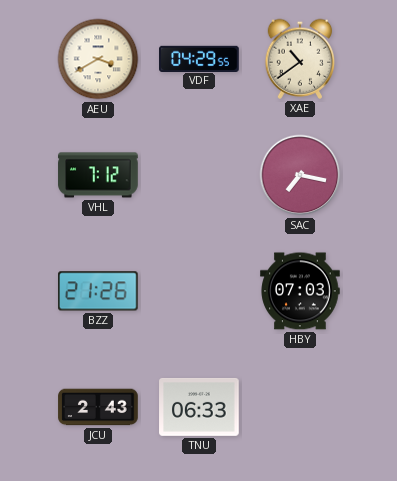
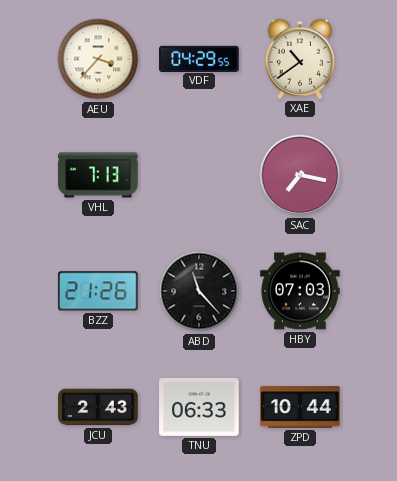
AEU: 3:40 -> 3:37 (98, 59)
VHL: 7:12 -> 7:13 (98, 175)
ABD: none -> 11:23 (199, 291)
ZPD: none -> 10:44 (300, 407)
